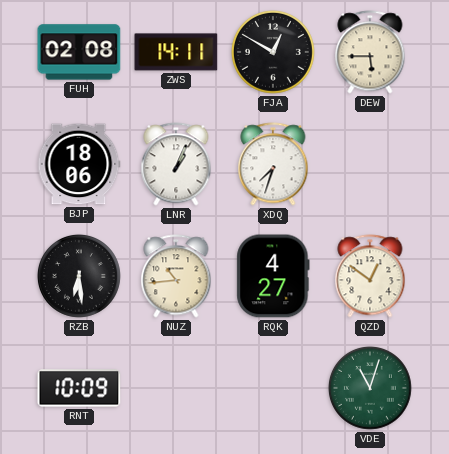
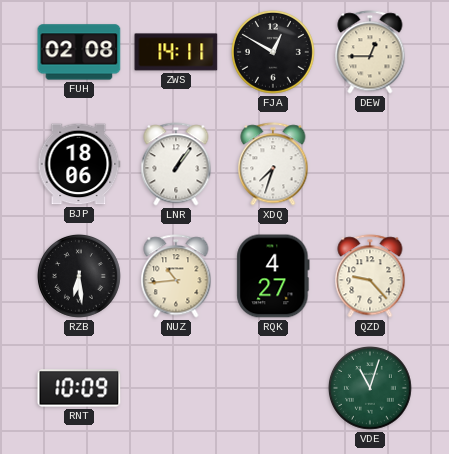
DEW: 5:45 -> 12:45 (370, 52)
LNR: 1:04 -> 1:06 (176, 164)
QZD: 12:51 -> 9:23 (370, 276)
